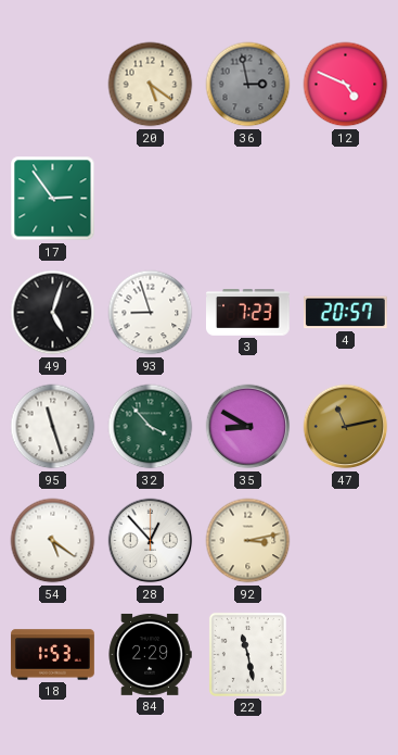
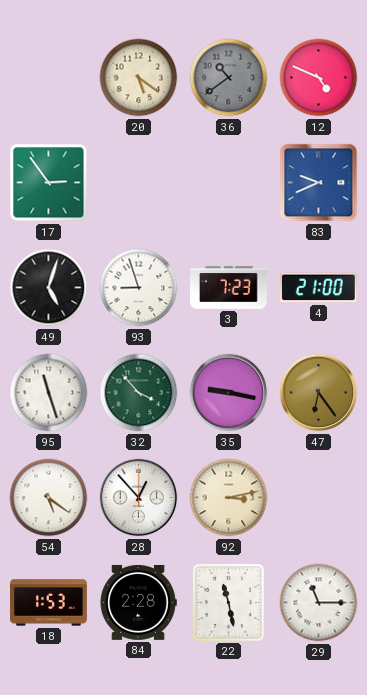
36: 2:58 -> 10:39 (229, 78)
83: none -> 9:41 (319, 183)
4: 20:57 -> 21:00 (318, 288)
35: 8:50 -> 9:17 (229, 393)
47: 11:13 -> 6:24 (319, 393)
84: 2:29 -> 2:28 (138, 602)
29: none -> 11:15 (319, 603)
